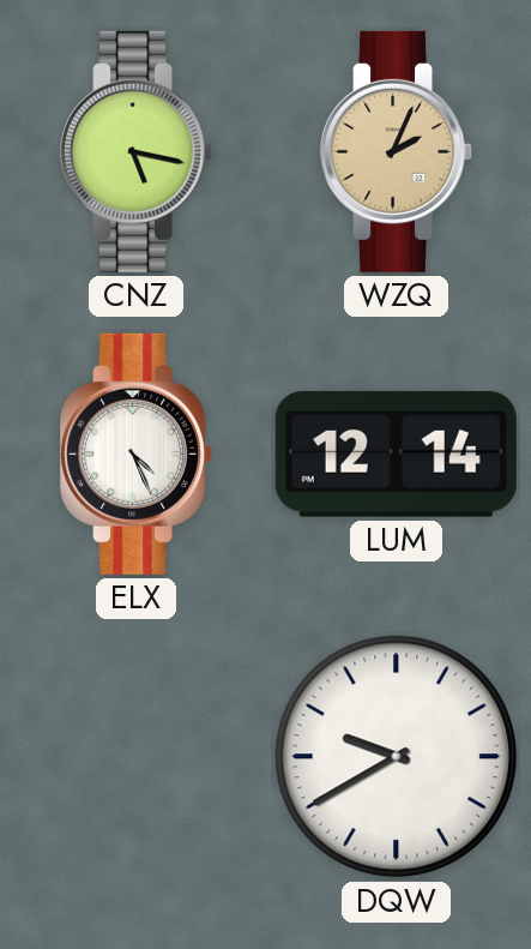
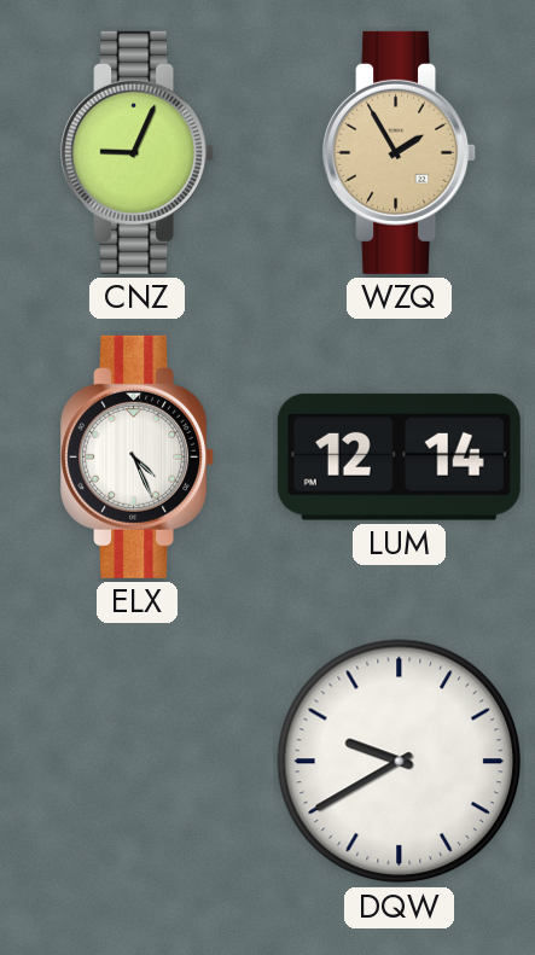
CNZ: 5:17 -> 9:04 (138, 152)
WZQ: 2:04 -> 1:55 (400, 152)
